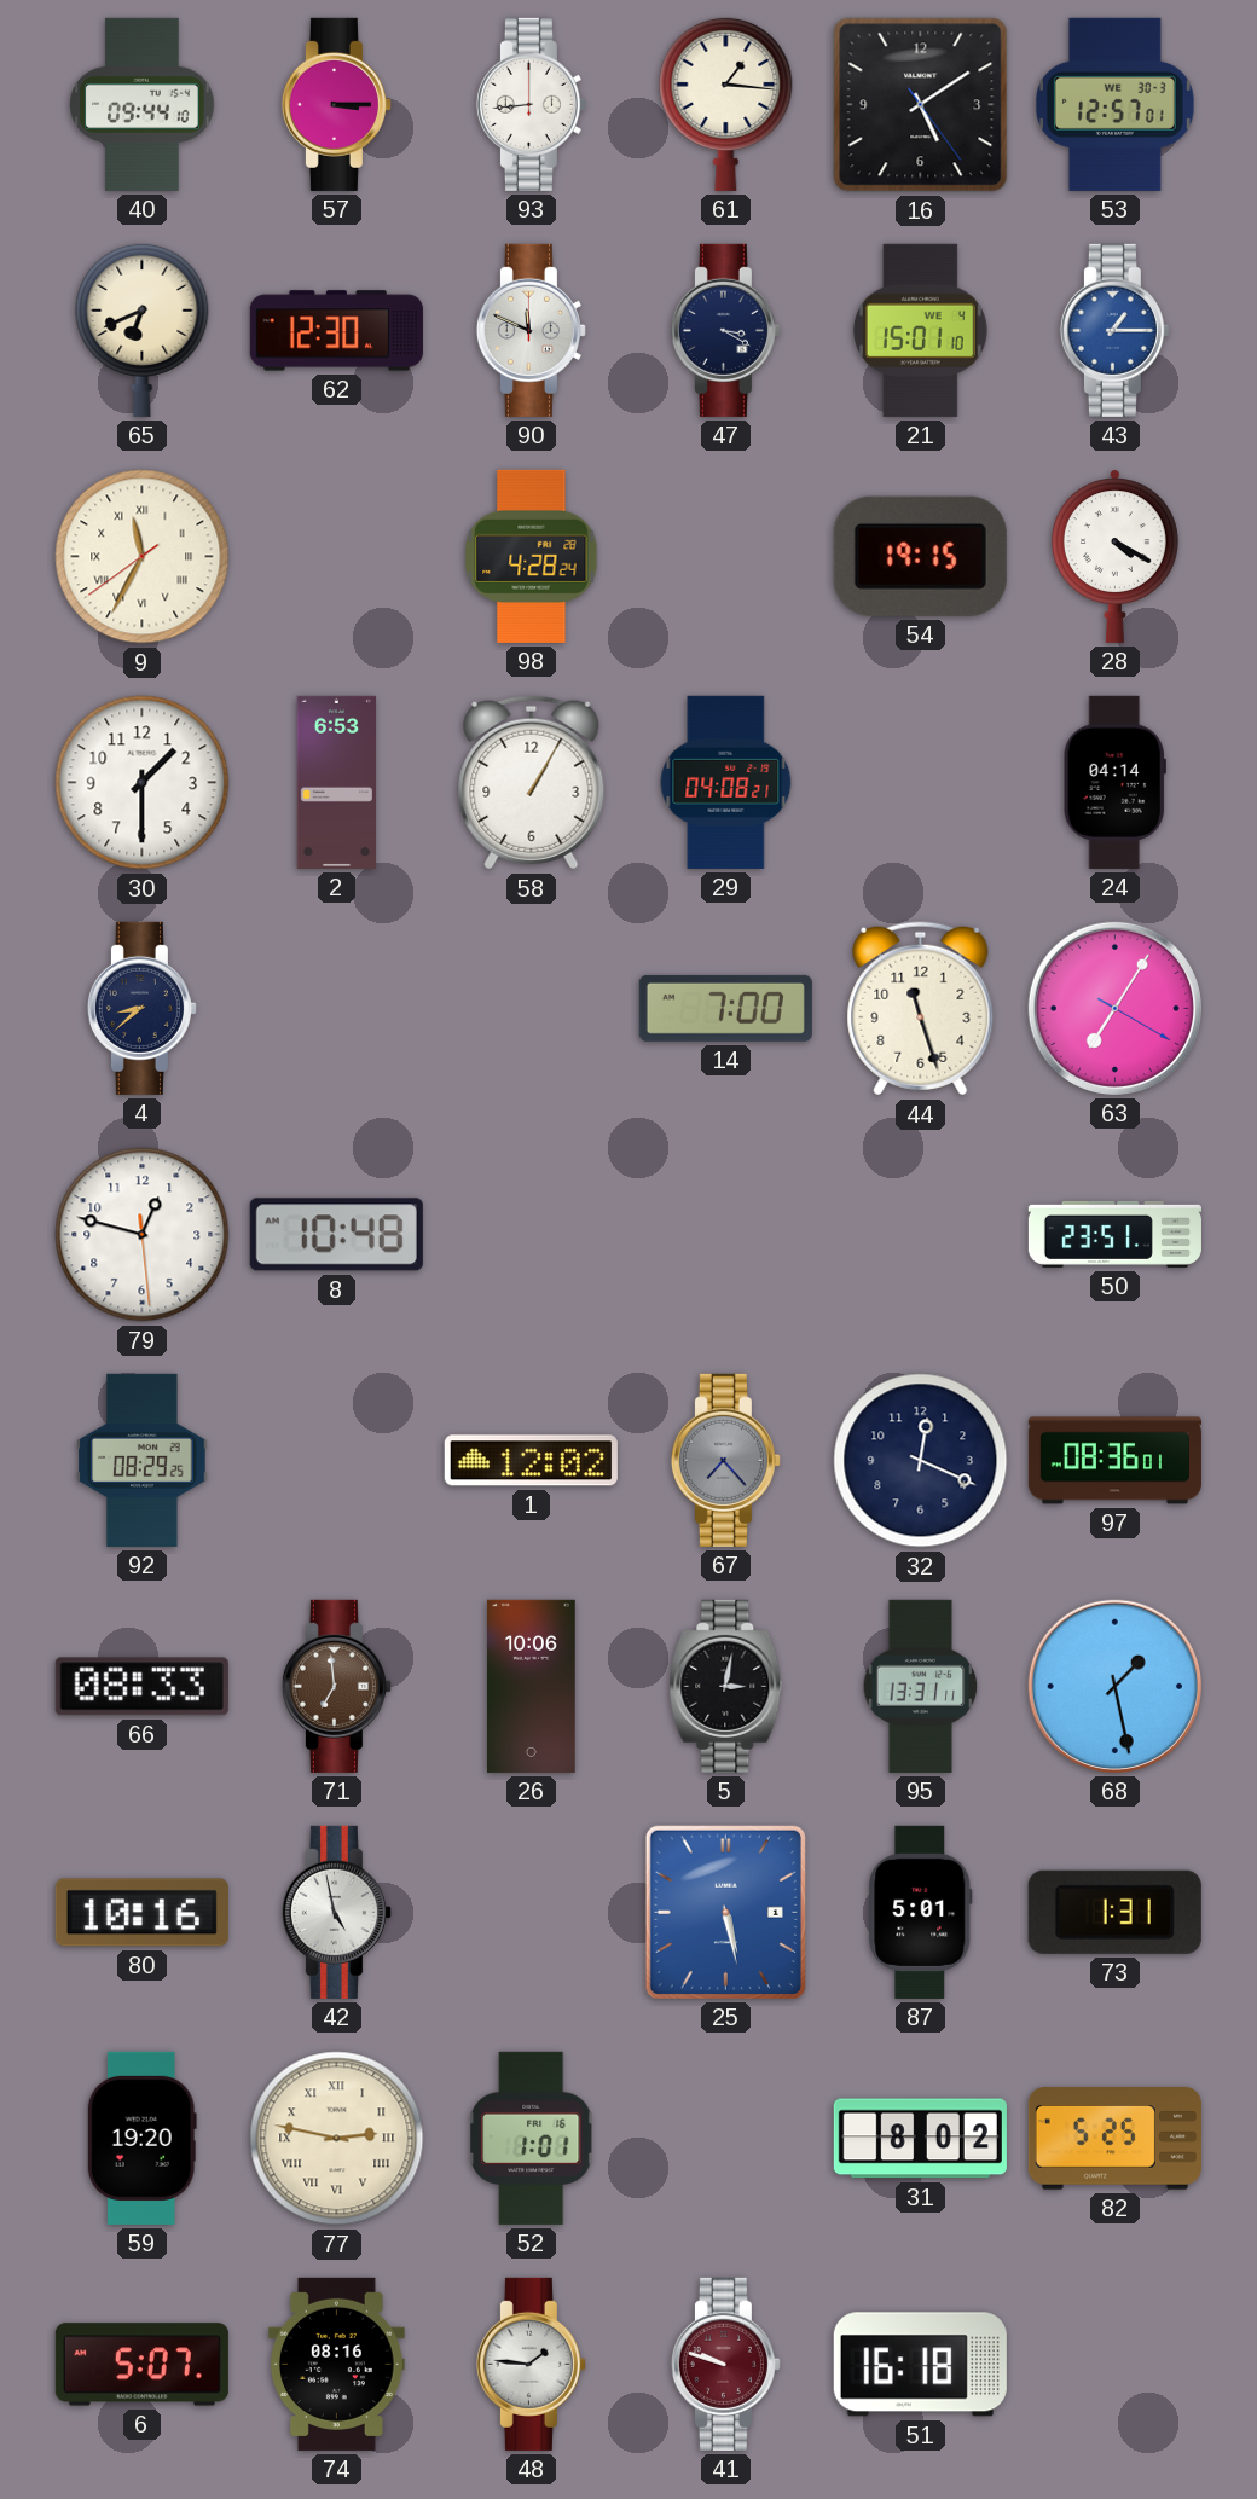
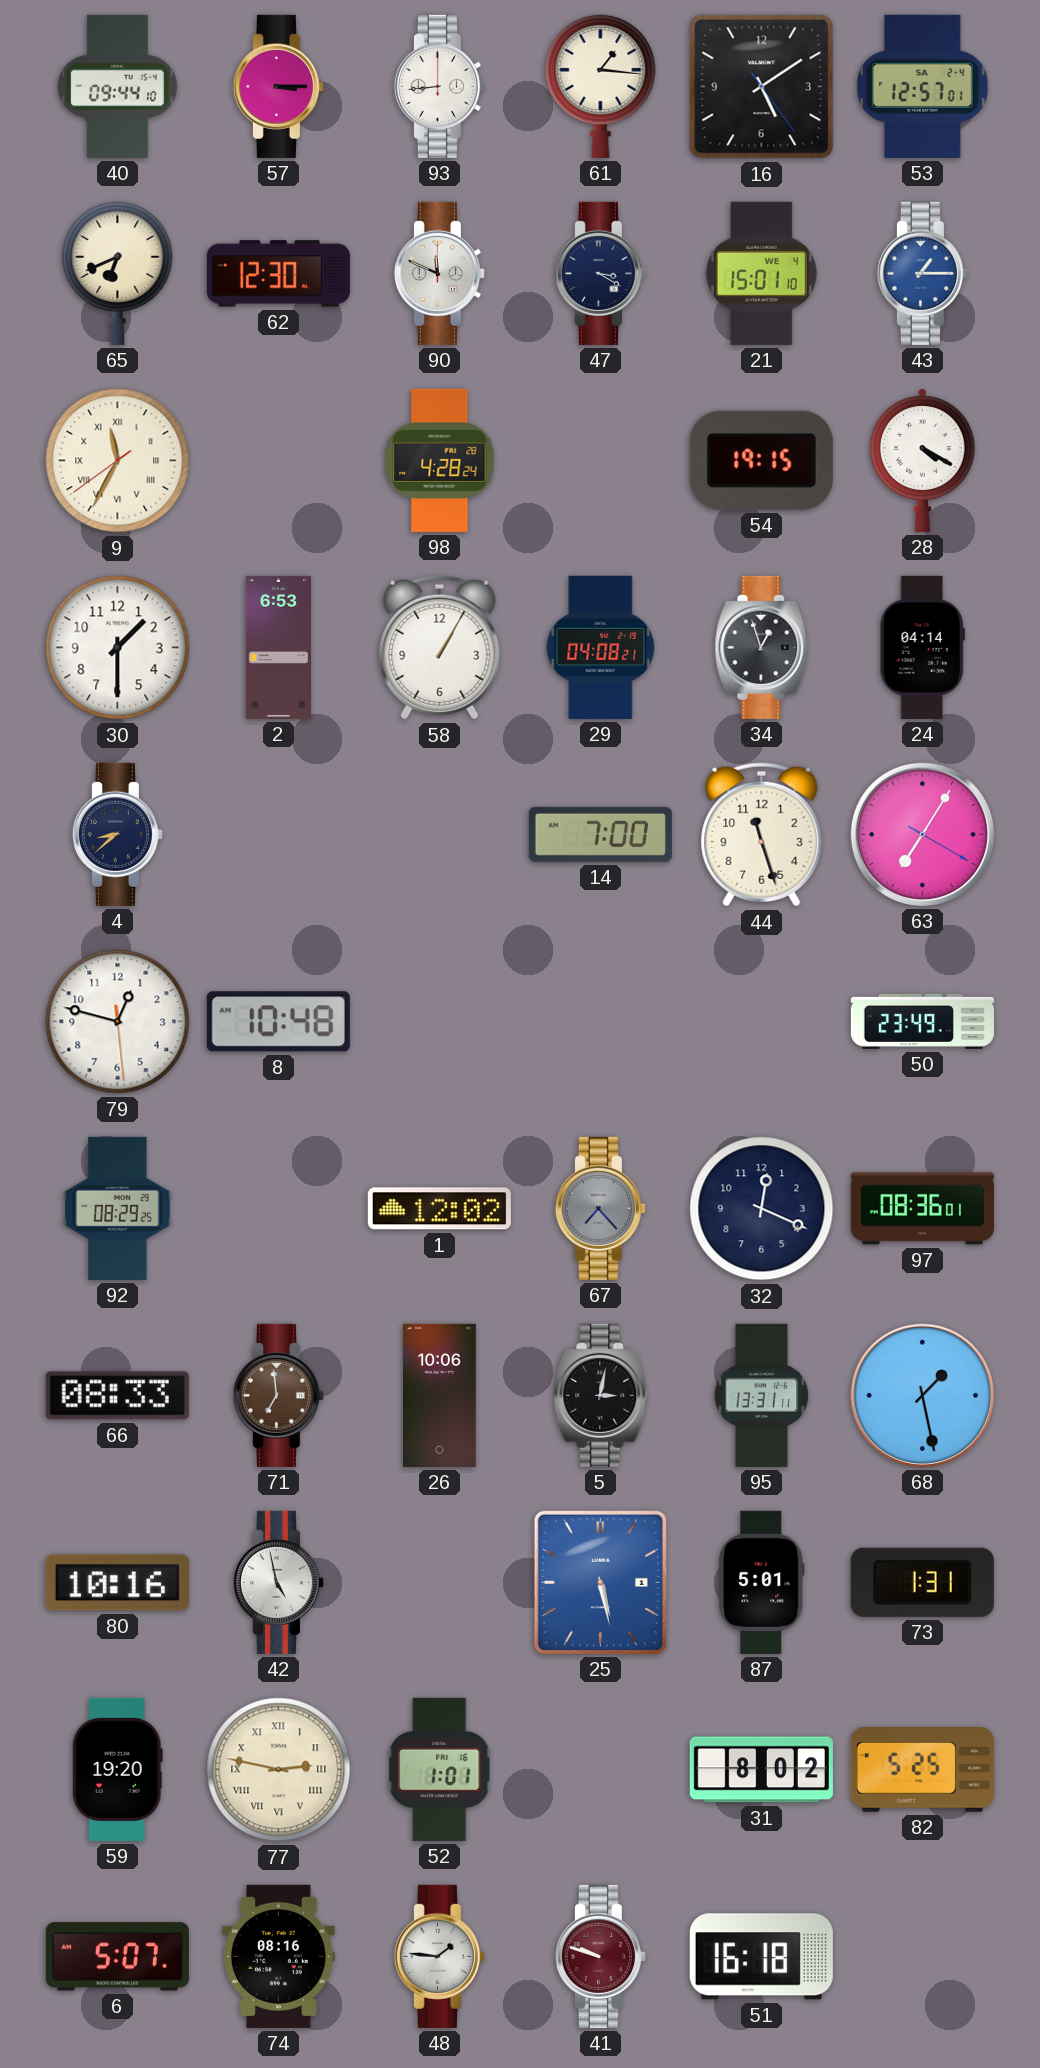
53 date: WE 30-3 -> SA 2-4 (922, 86)
34: none -> 12:57 (762, 647)
50: 23:51 -> 23:49 (922, 1021)
